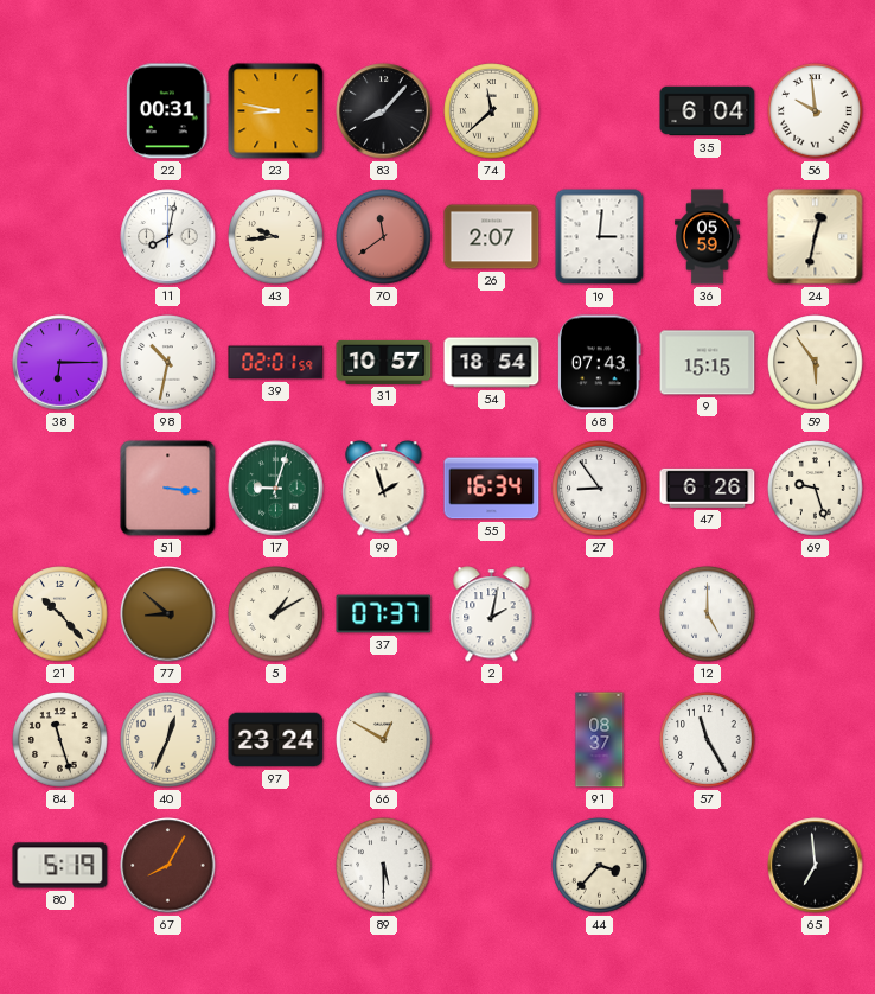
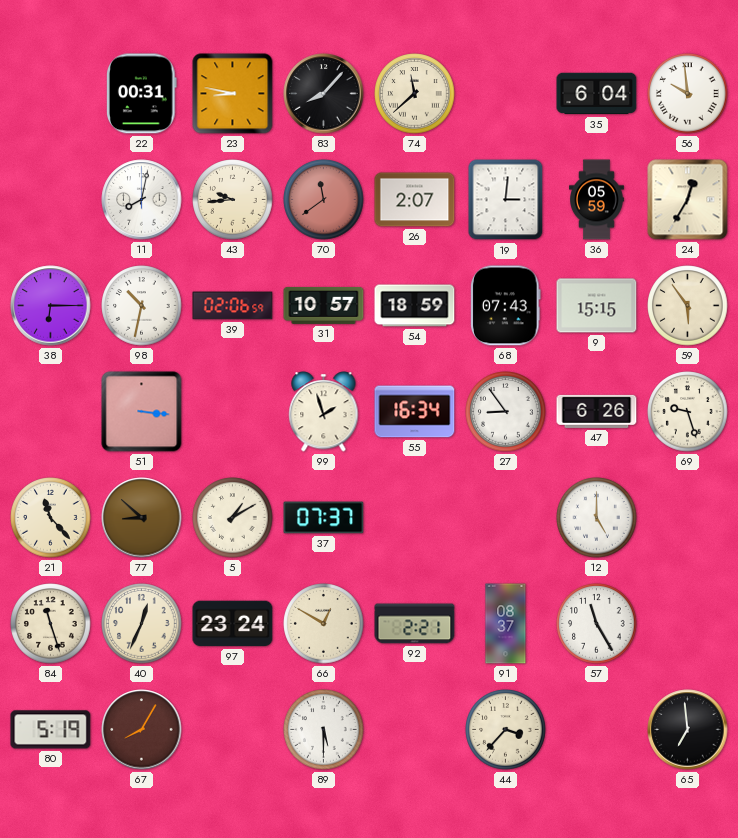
24: 12:32 -> 12:35 (688, 200)
39: 02:01 -> 02:06 (233, 306)
54: 18:54 -> 18:59 (415, 306)
17: 9:03 -> none (276, 489)
21: 10:23 -> 11:23 (51, 518)
2: 2:02 -> none (492, 614)
92: none -> 2:21 (415, 624)
